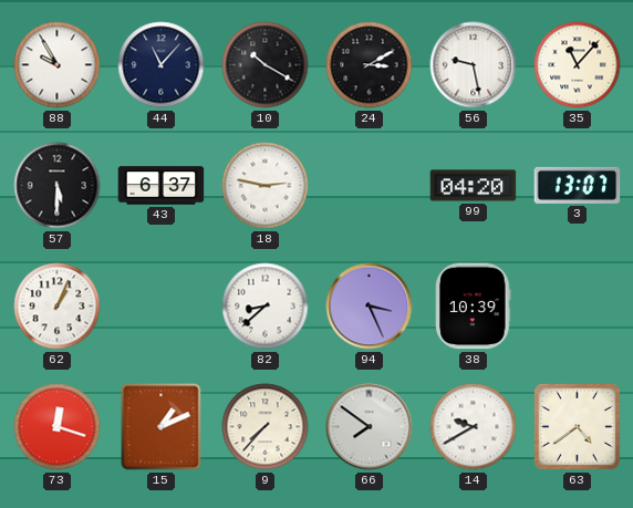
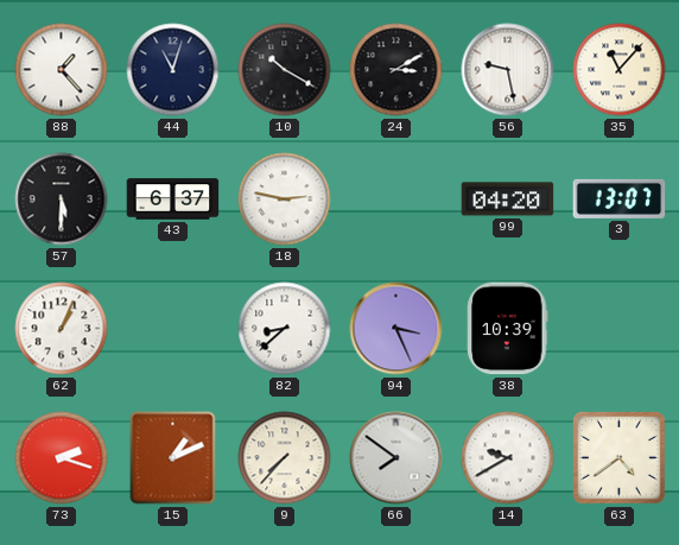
88: 9:55 -> 1:23 (62, 70)
44: 11:07 -> 11:03 (173, 70)
73: 12:18 -> 2:18 (62, 458)
